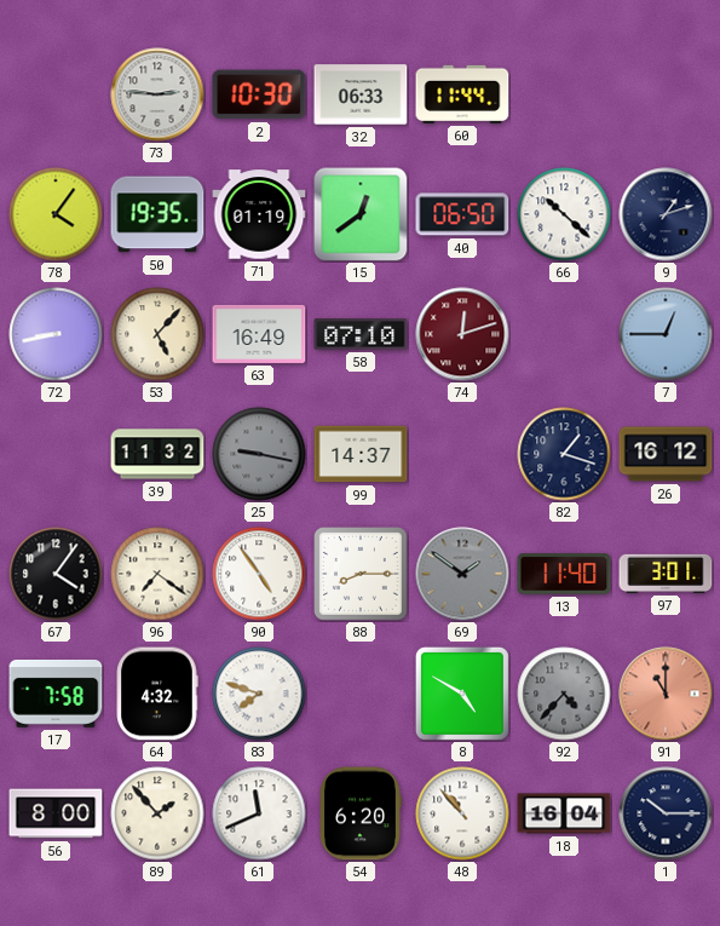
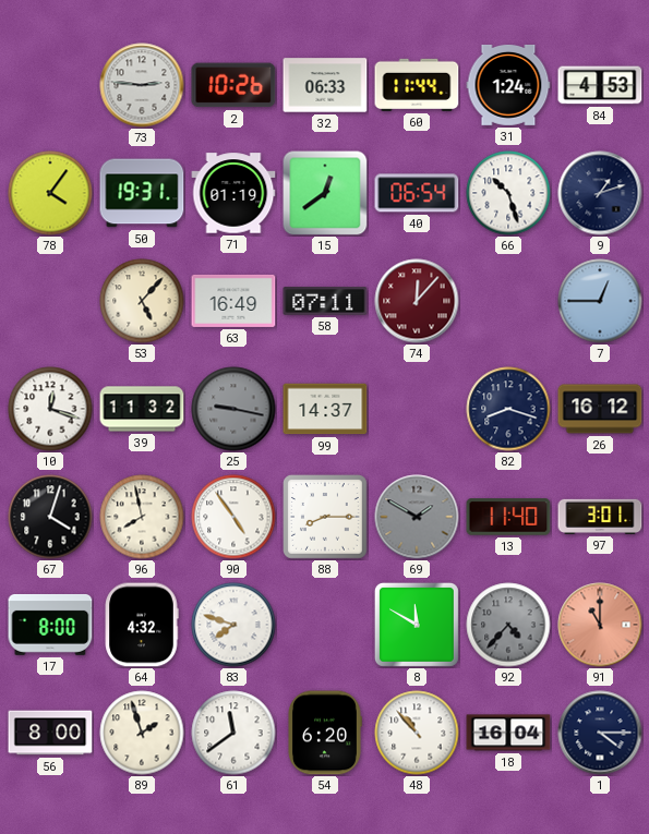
2: 10:30 -> 10:26 (233, 85)
31: none -> 1:24 (508, 85)
84: none -> 4:53 (600, 85)
50: 19:35 -> 19:31 (142, 193)
40: 06:50 -> 06:54 (417, 193)
66: 10:22 -> 10:27 (508, 193)
72: 8:43 -> none (56, 334)
58: 07:10 -> 07:11 (325, 301)
74: 12:12 -> 12:07 (417, 301)
10: none -> 12:18 (50, 409)
82: 1:18 -> 8:18 (508, 409)
67: 4:06 -> 4:03 (50, 517)
96: 7:21 -> 7:58 (142, 517)
69: 1:51 -> 1:50 (417, 517)
17: 7:58 -> 8:00 (50, 625)
8: 4:50 -> 11:50 (417, 625)
89: 1:53 -> 1:57 (142, 733)
61: 11:41 -> 11:39 (233, 733)
1: 10:15 -> 4:15 (600, 733)
